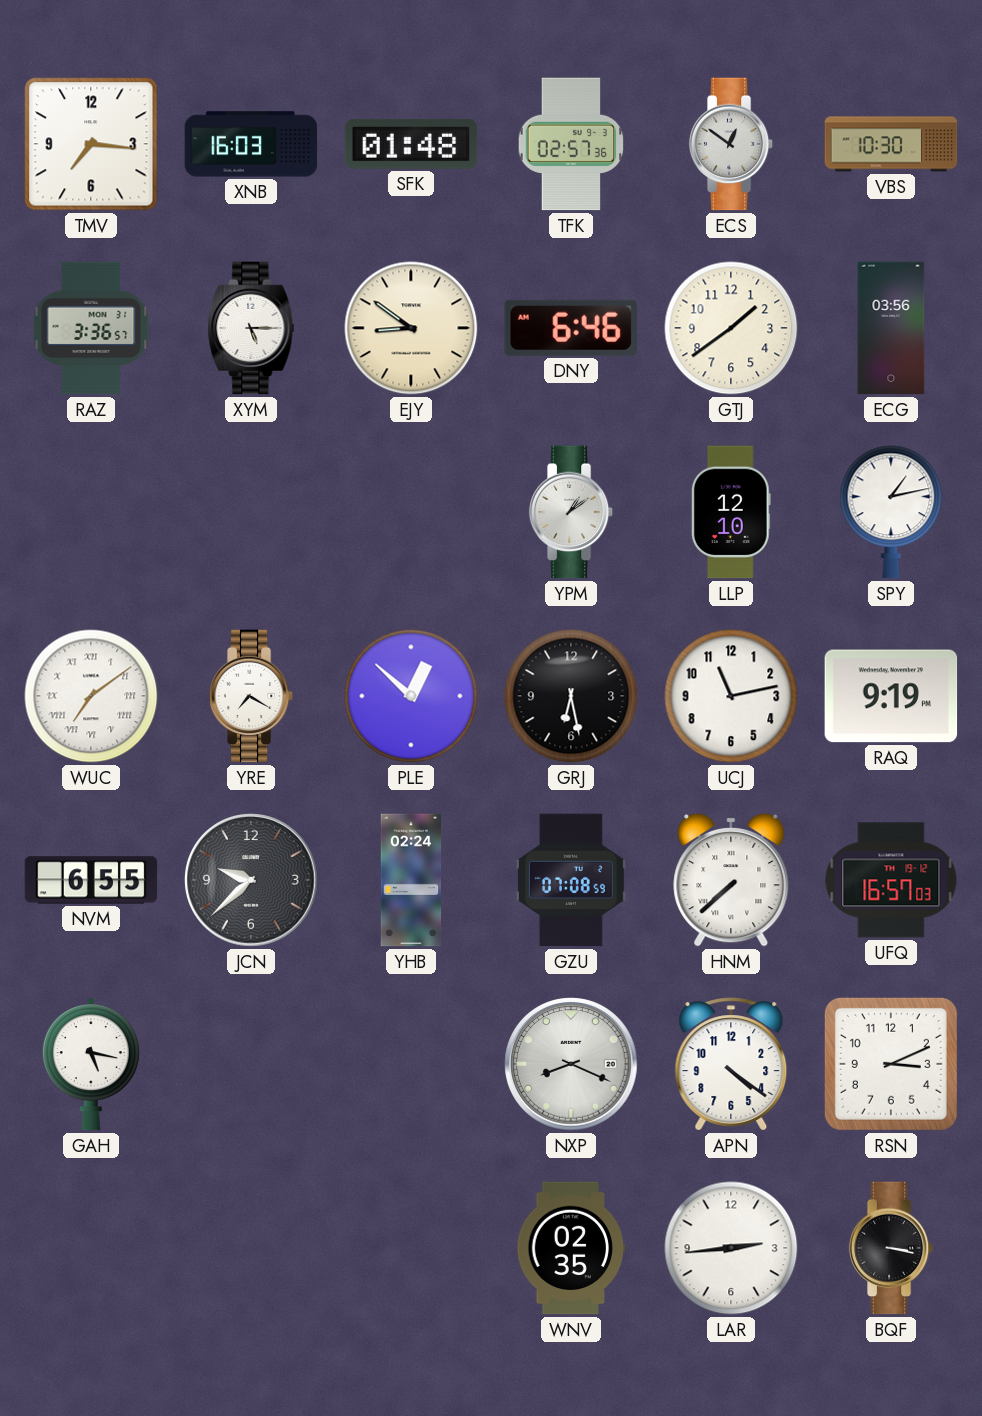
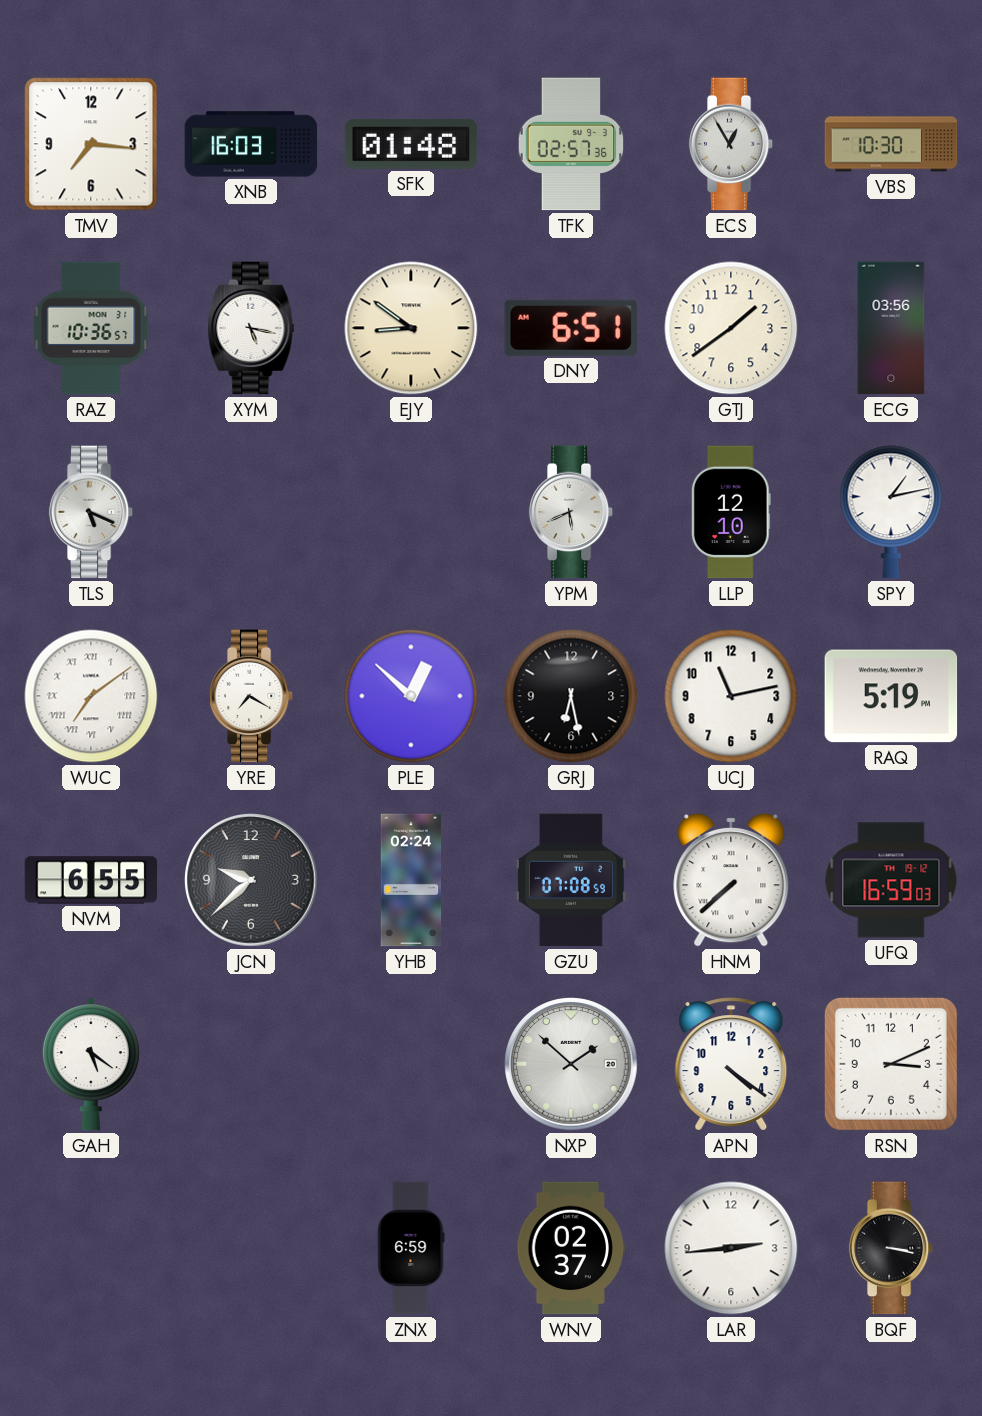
ECS: 12:51 -> 12:55 (731, 144)
RAZ: 3:36 -> 10:36 (91, 328)
XYM: 5:15 -> 5:17 (251, 328)
DNY: 6:46 -> 6:51 (571, 328)
TLS: none -> 5:19 (91, 512)
YPM: 1:09 -> 5:41 (571, 512)
RAQ: 9:19 -> 5:19 (891, 696)
UFQ: 16:57 -> 16:59 (891, 880)
GAH: 5:17 -> 5:21 (91, 1064)
NXP: 8:19 -> 1:52 (571, 1064)
ZNX: none -> 6:59 (411, 1248)
WNV: 02:35 -> 02:37 (571, 1248)
